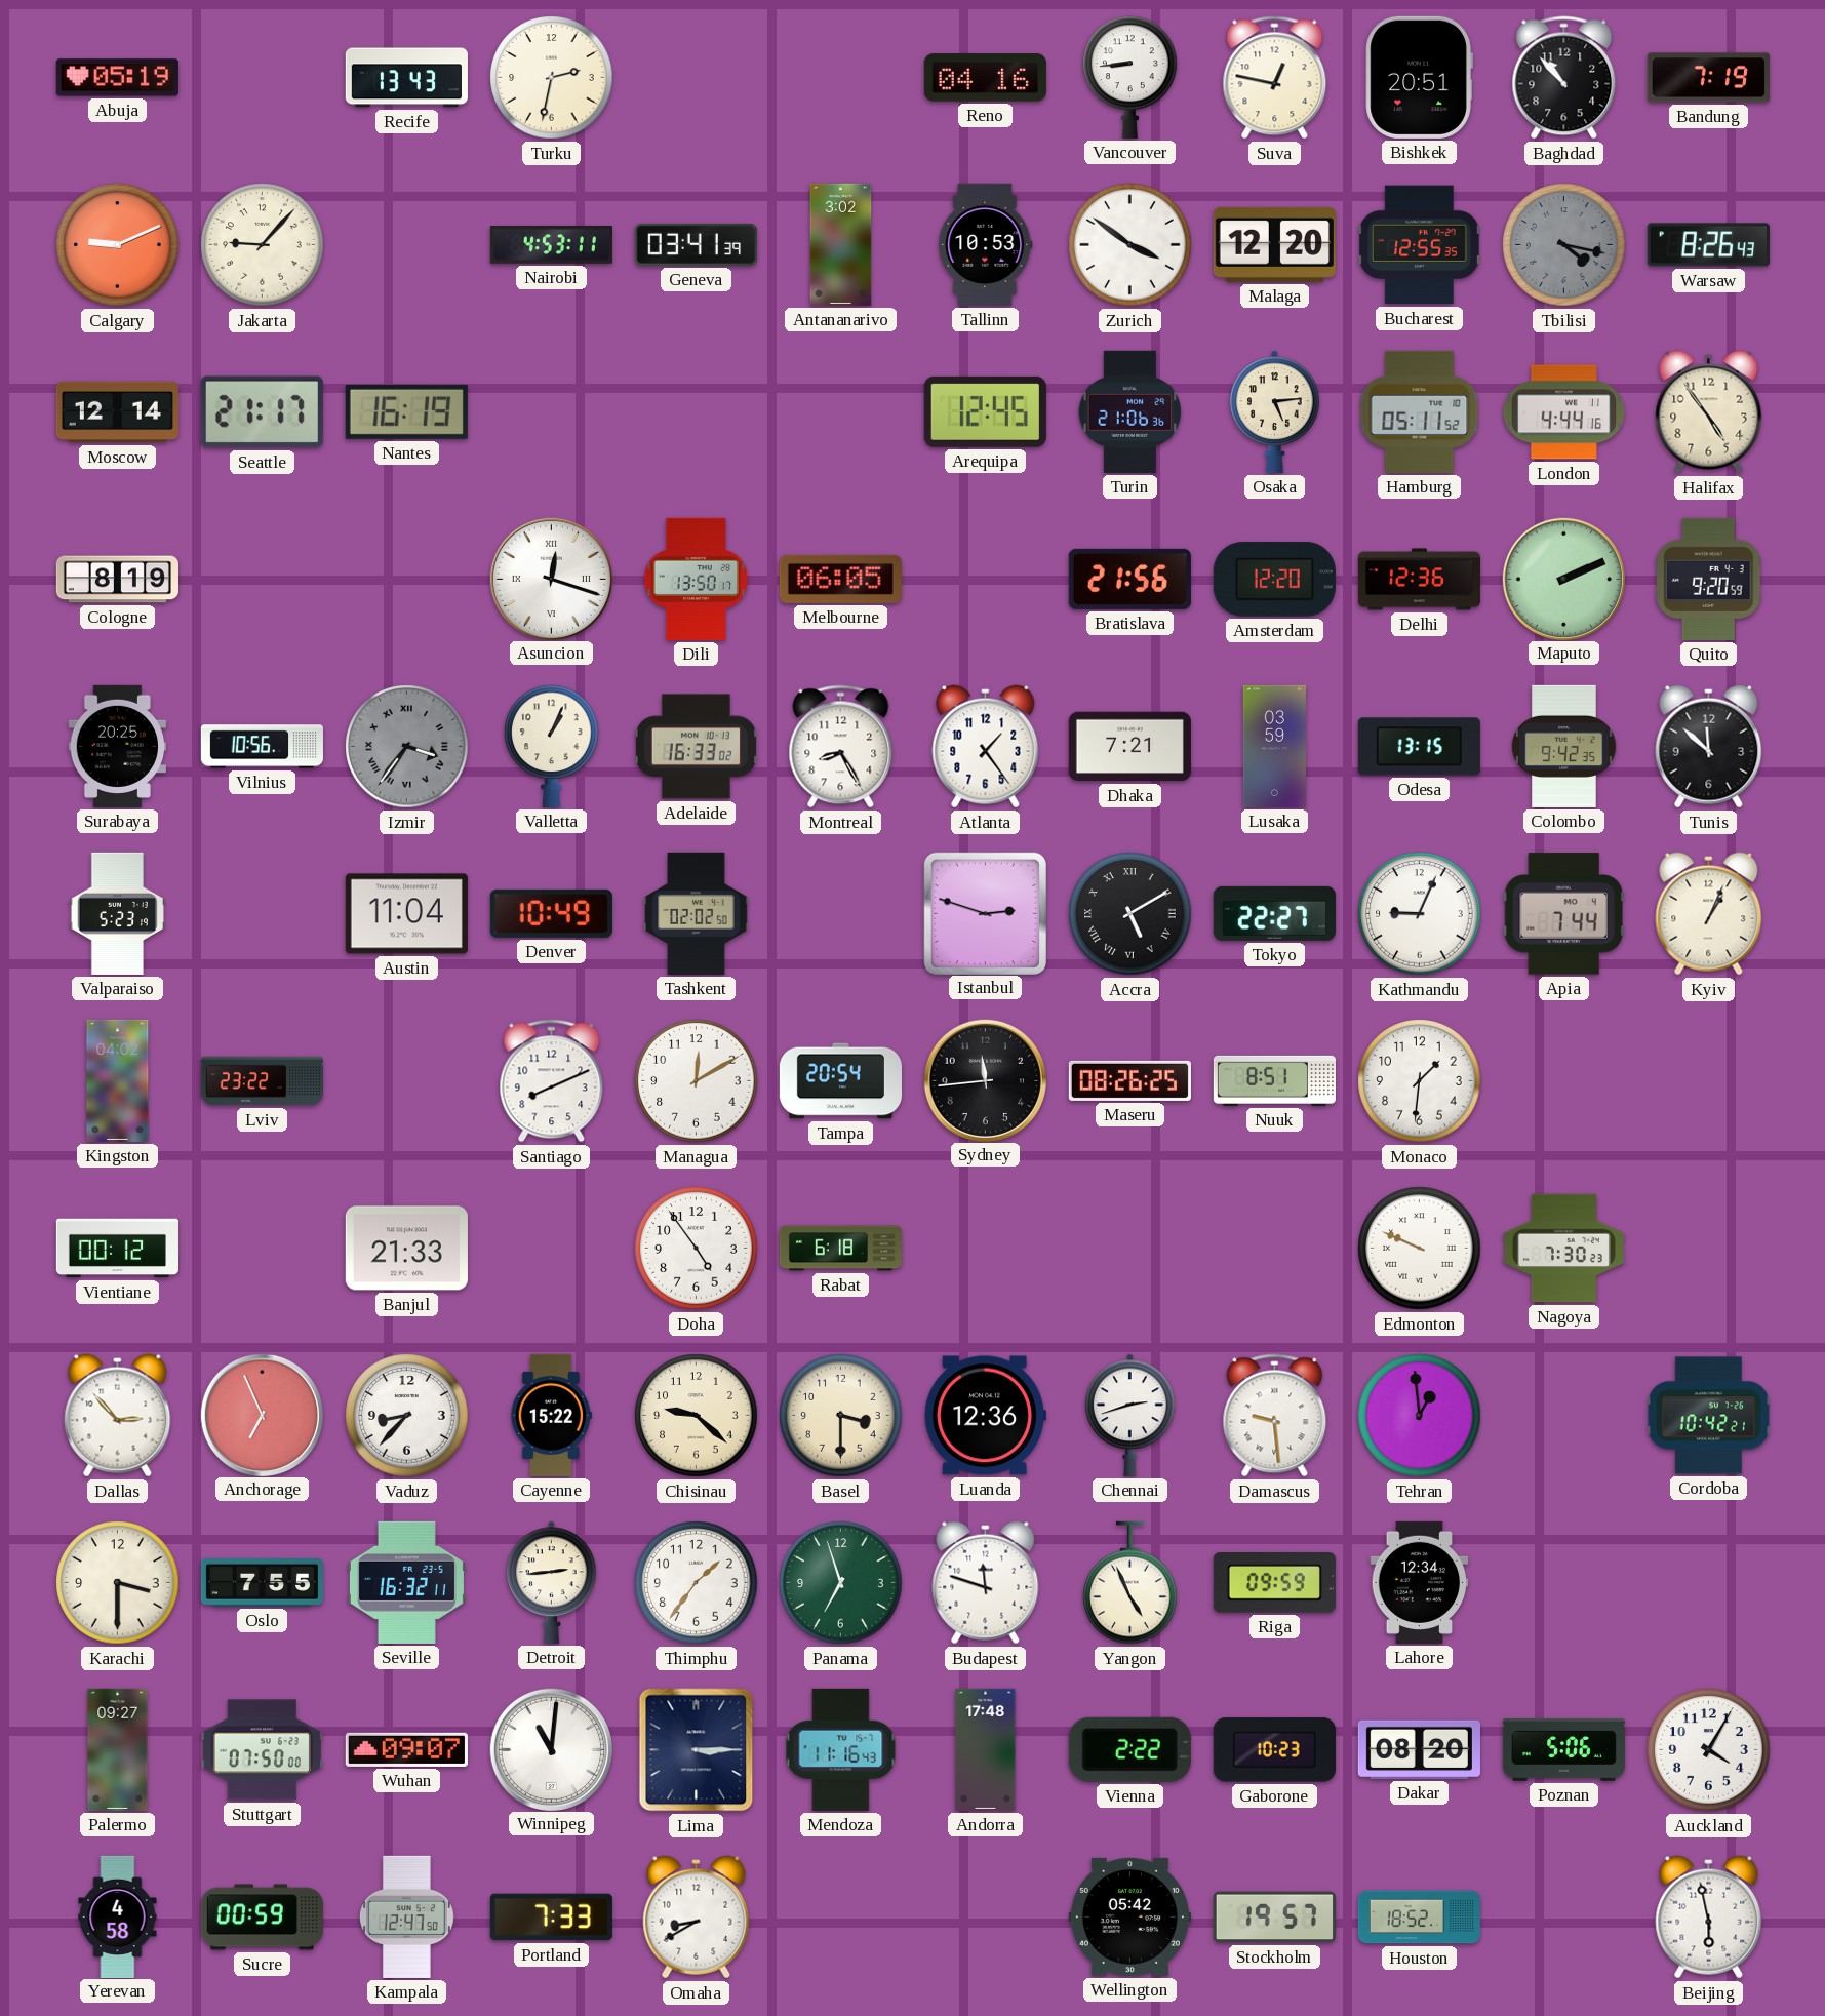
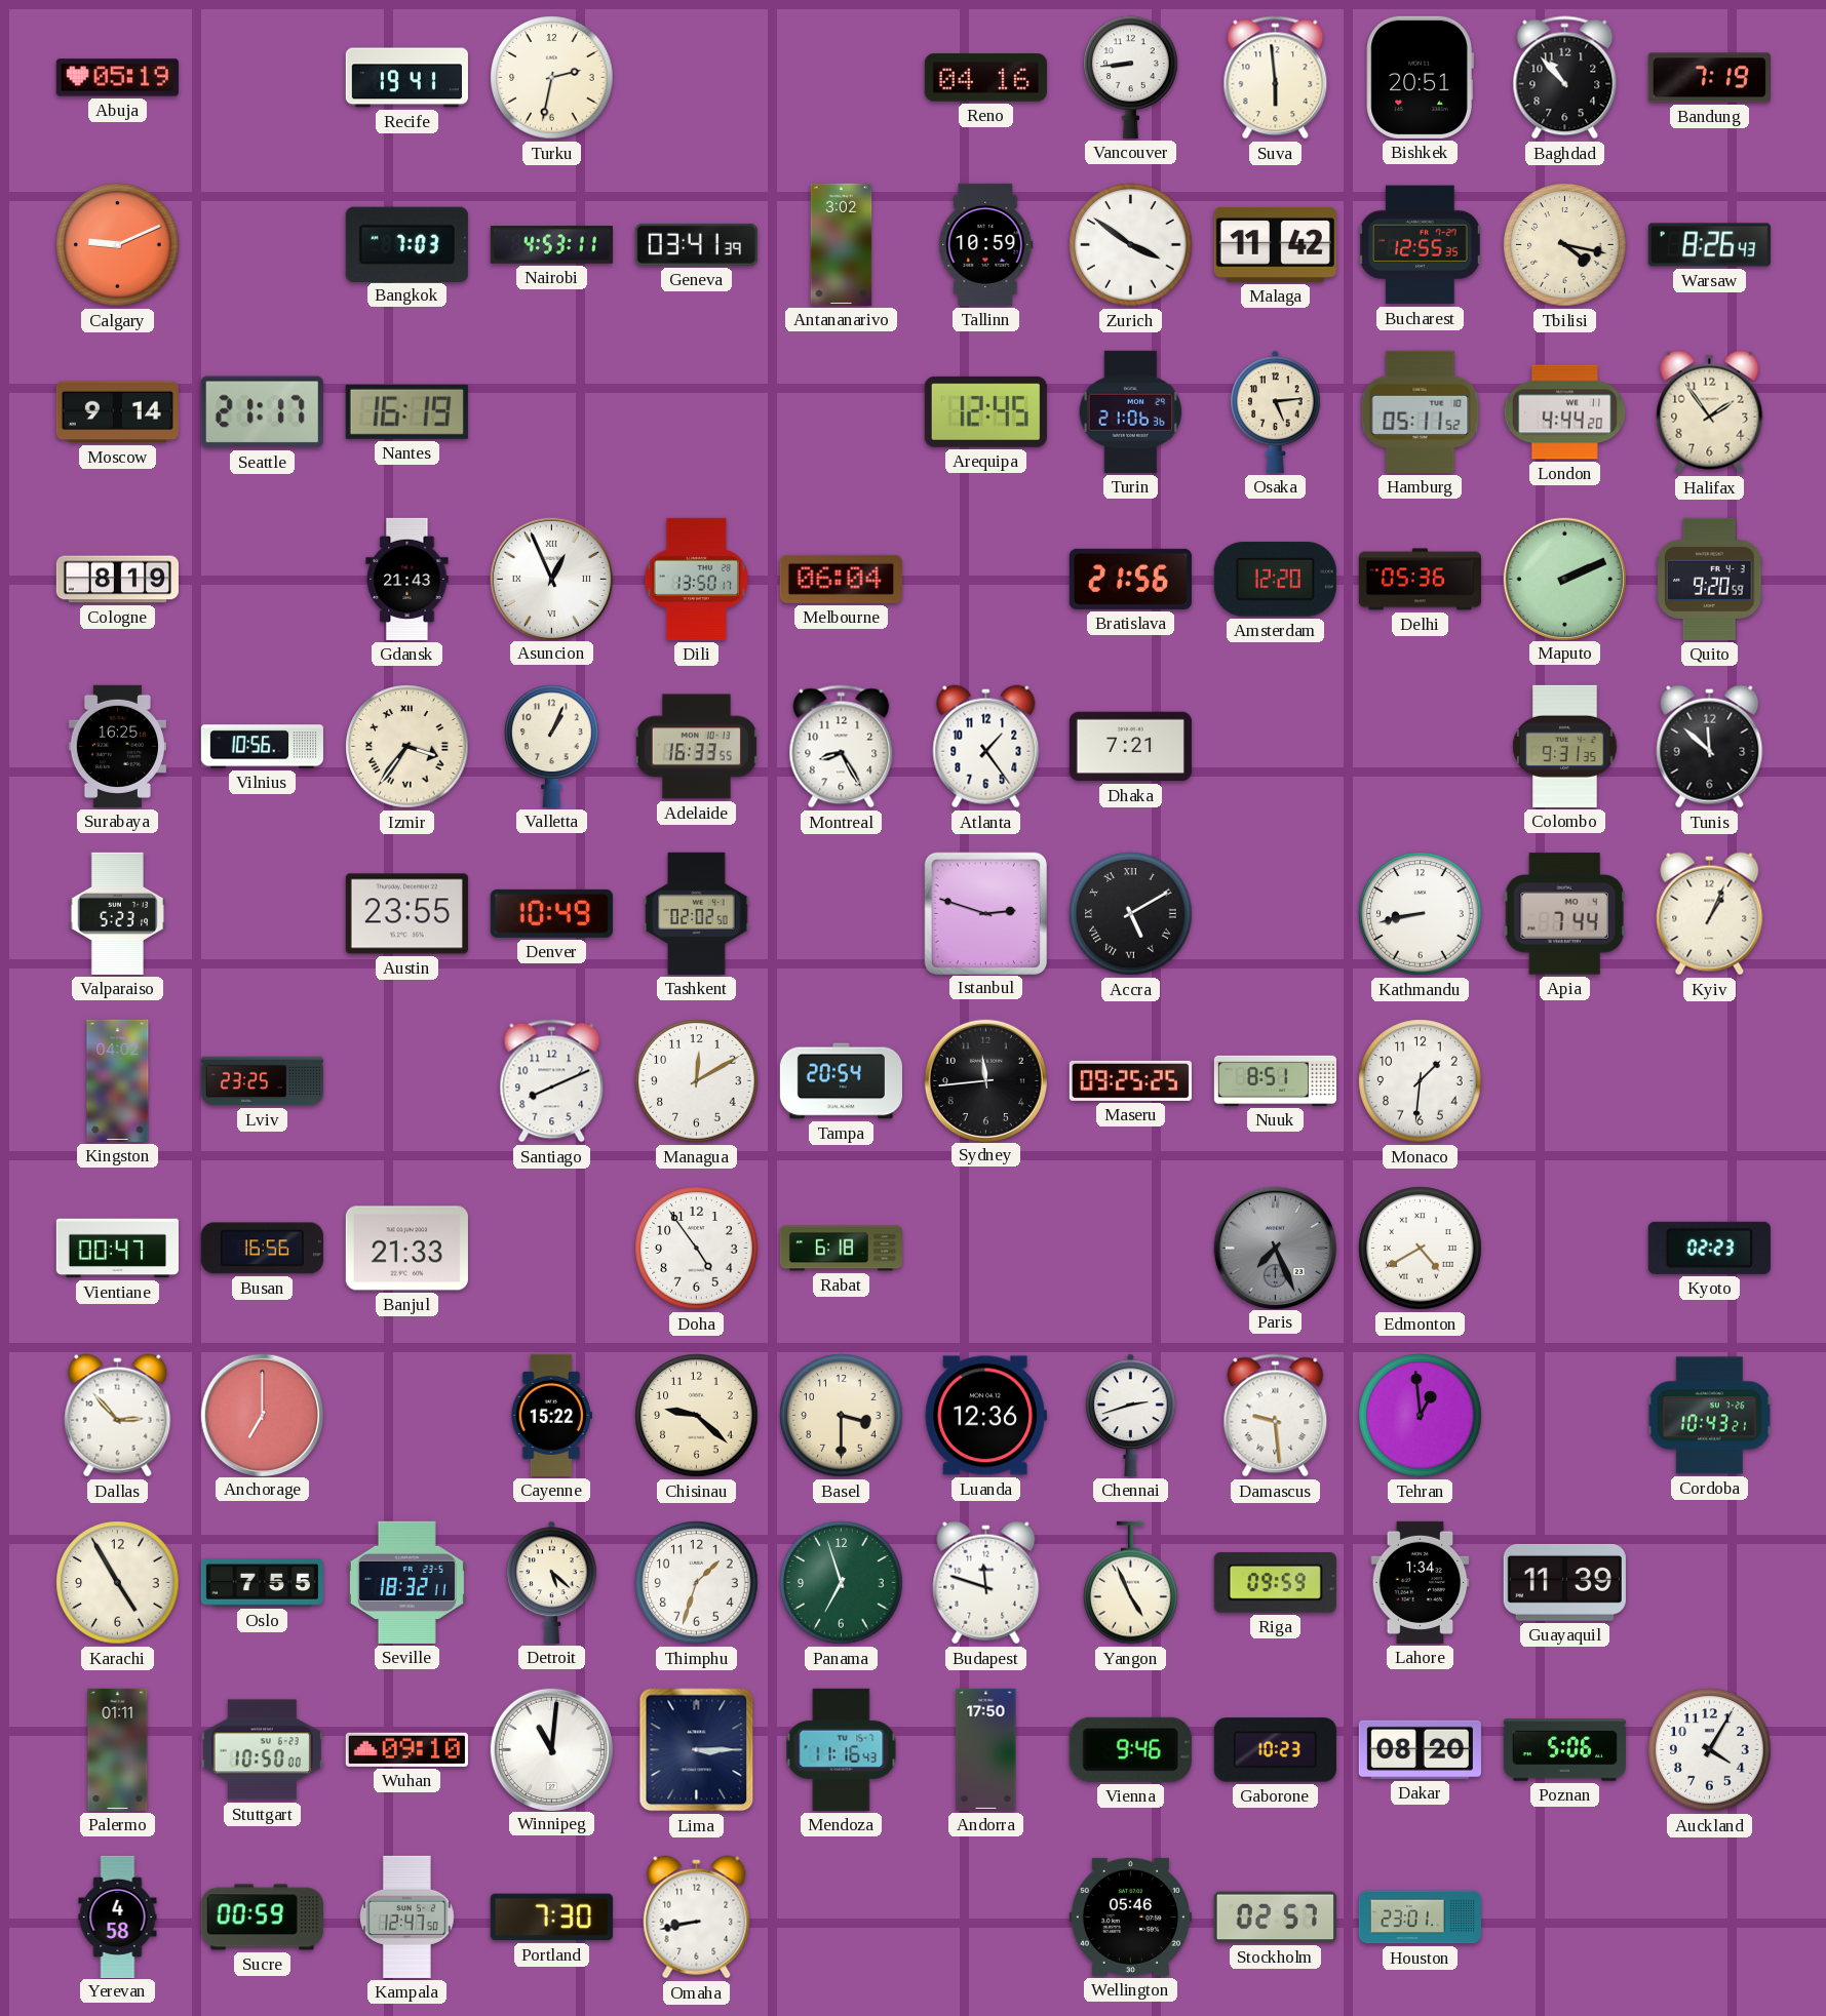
Recife: 13:43 -> 19:41 (406, 78)
Suva: 12:47 -> 5:59 (1276, 78)
Jakarta: 9:07 -> none (263, 245)
Bangkok: none -> 7:03 (406, 244)
Tallinn: 10:53 -> 10:59 (986, 244)
Malaga: 12:20 -> 11:42 (1275, 244)
Tbilisi dial: grey -> cream (1565, 245)
Moscow: 12:14 -> 9:14 (117, 412)
London: 4:44:16 -> 4:44:20 (1565, 412)
Halifax: 4:54 -> 1:54 (1710, 412)
Gdansk: none -> 21:43 (407, 579)
Asuncion: 12:18 -> 12:56 (551, 579)
Melbourne: 06:05 -> 06:04 (841, 579)
Delhi: 12:36 -> 05:36 (1420, 580)
Surabaya: 20:25 -> 16:25 (117, 746)
Izmir dial: grey -> cream (407, 747)
Adelaide: 16:33:02 -> 16:33:55 (696, 747)
Lusaka: 03:59 -> none (1274, 746)
Odesa: 13:15 -> none (1419, 747)
Colombo: 9:42 -> 9:31 (1565, 746)
Austin: 11:04 -> 23:55 (406, 914)
Tokyo: 22:27 -> none (1274, 913)
Kathmandu: 9:04 -> 8:43 (1421, 914)
Lviv: 23:22 -> 23:25 (262, 1081)
Maseru: 08:26 -> 09:25 (1130, 1080)
Vientiane: 00:12 -> 00:47 (117, 1249)
Busan: none -> 16:56 (262, 1249)
Paris: none -> 7:26 (1275, 1248)
Edmonton: 9:49 -> 4:40 (1421, 1249)
Nagoya: 7:30 -> none (1563, 1249)
Kyoto: none -> 02:23 (1709, 1248)
Anchorage: 6:56 -> 7:00 (262, 1415)
Vaduz: 8:37 -> none (407, 1416)
Cordoba: 10:42 -> 10:43 (1710, 1416)
Karachi: 3:30 -> 4:55 (118, 1583)
Seville: 16:32 -> 18:32 (406, 1582)
Detroit: 2:44 -> 5:22 (552, 1582)
Thimphu: 1:36 -> 1:33 (697, 1583)
Lahore: 12:34 -> 1:34 (1421, 1582)
Guayaquil: none -> 11:39 (1564, 1582)
Palermo: 09:27 -> 01:11 (118, 1749)
Stuttgart: 07:50 -> 10:50 (262, 1750)
Wuhan: 09:07 -> 09:10 (406, 1749)
Andorra: 17:48 -> 17:50 (986, 1749)
Vienna: 2:22 -> 9:46 (1130, 1749)
Portland: 7:33 -> 7:30 (551, 1918)
Omaha: 8:40 -> 8:43 (697, 1918)
Wellington: 05:42 -> 05:46 (1130, 1916)
Stockholm: 19:57 -> 02:57 (1275, 1918)
Houston: 18:52 -> 23:01 (1420, 1918)
Beijing: 5:58 -> none (1709, 1918)
